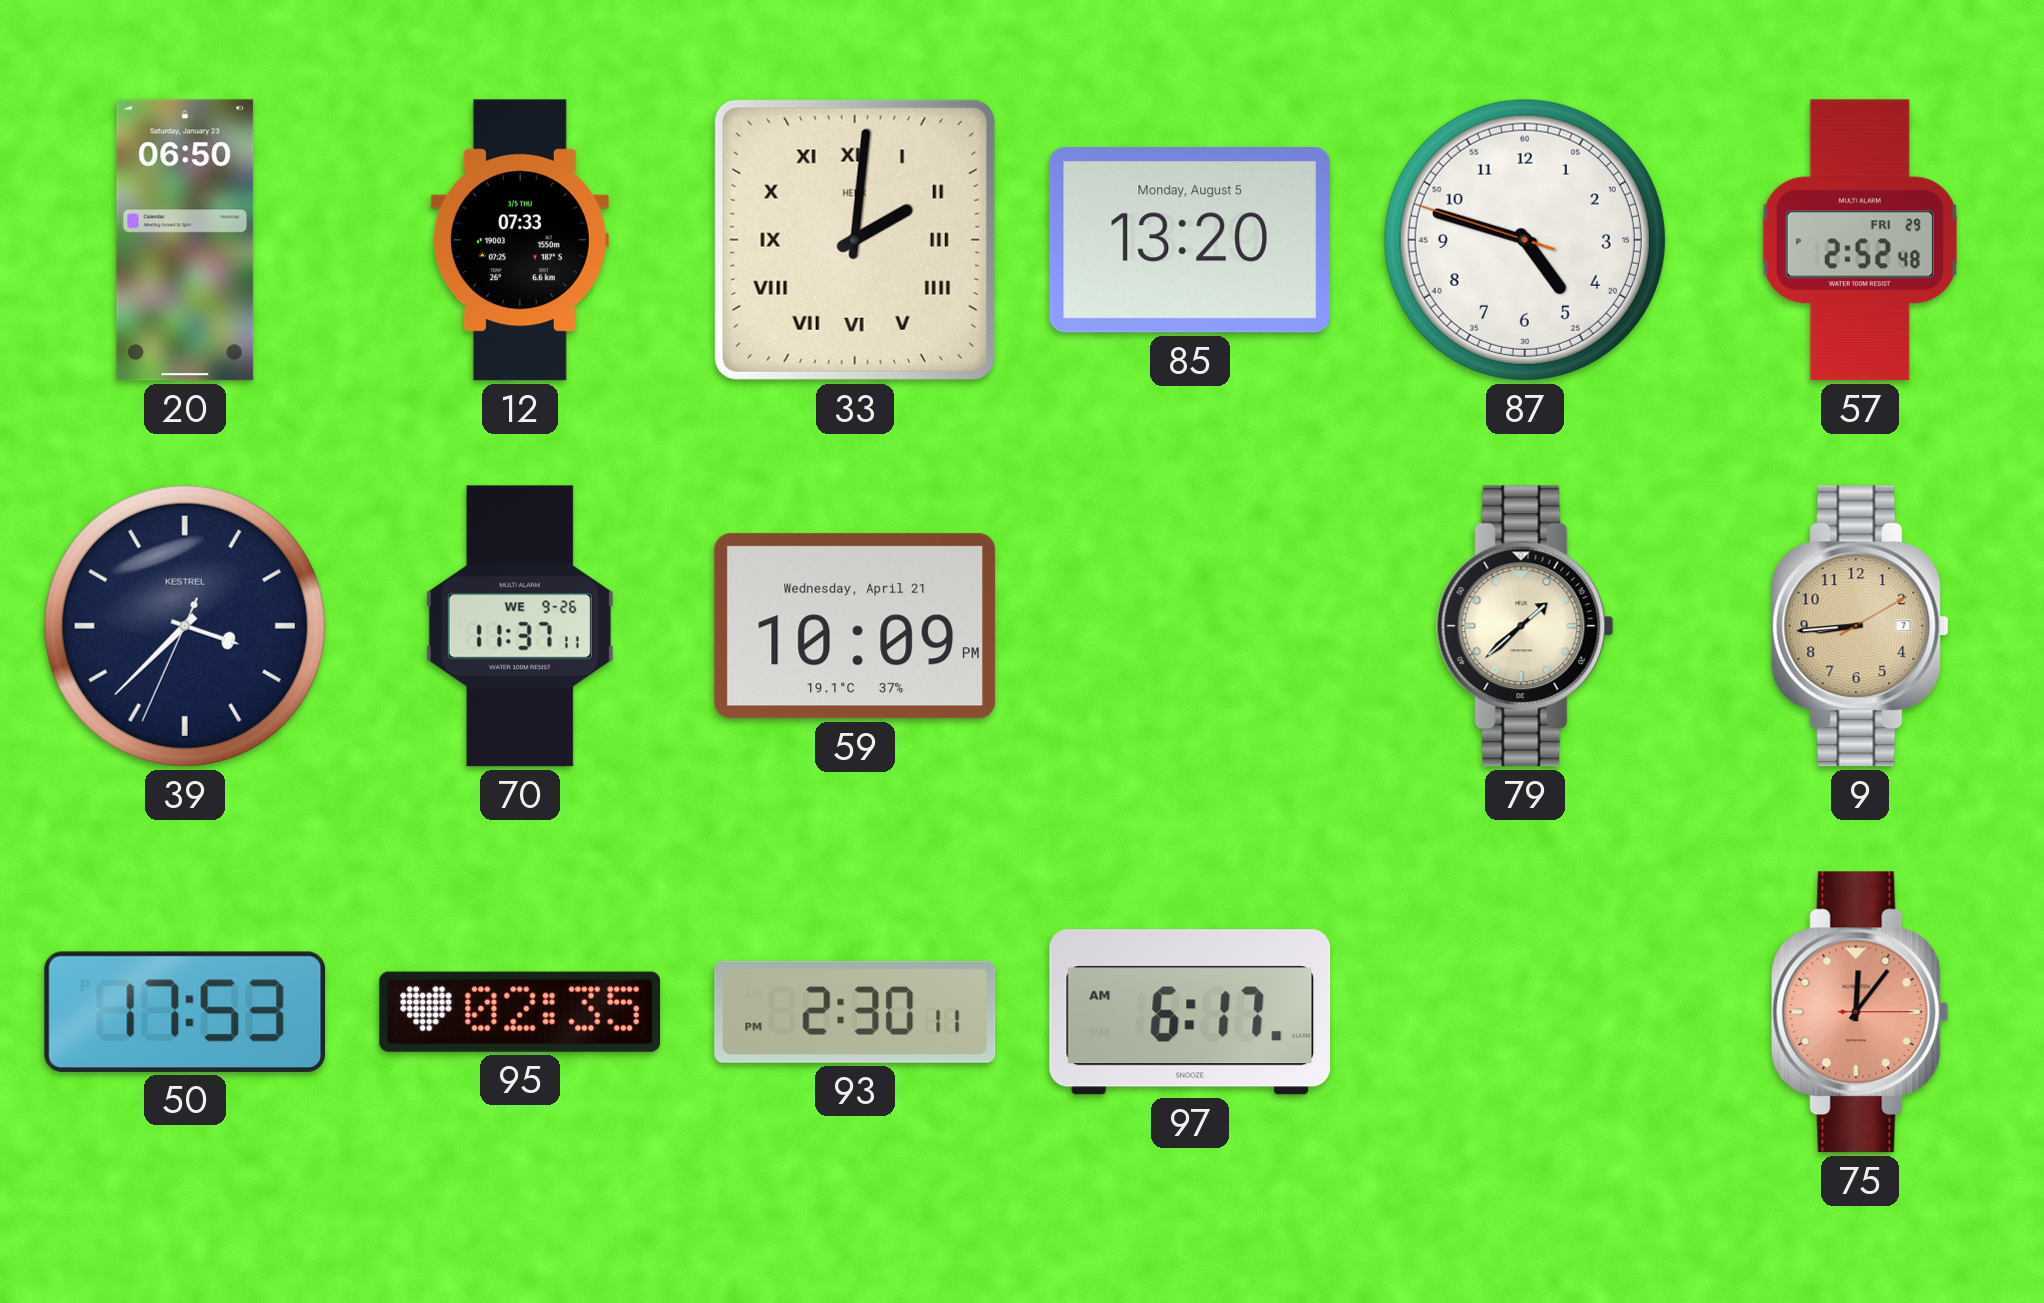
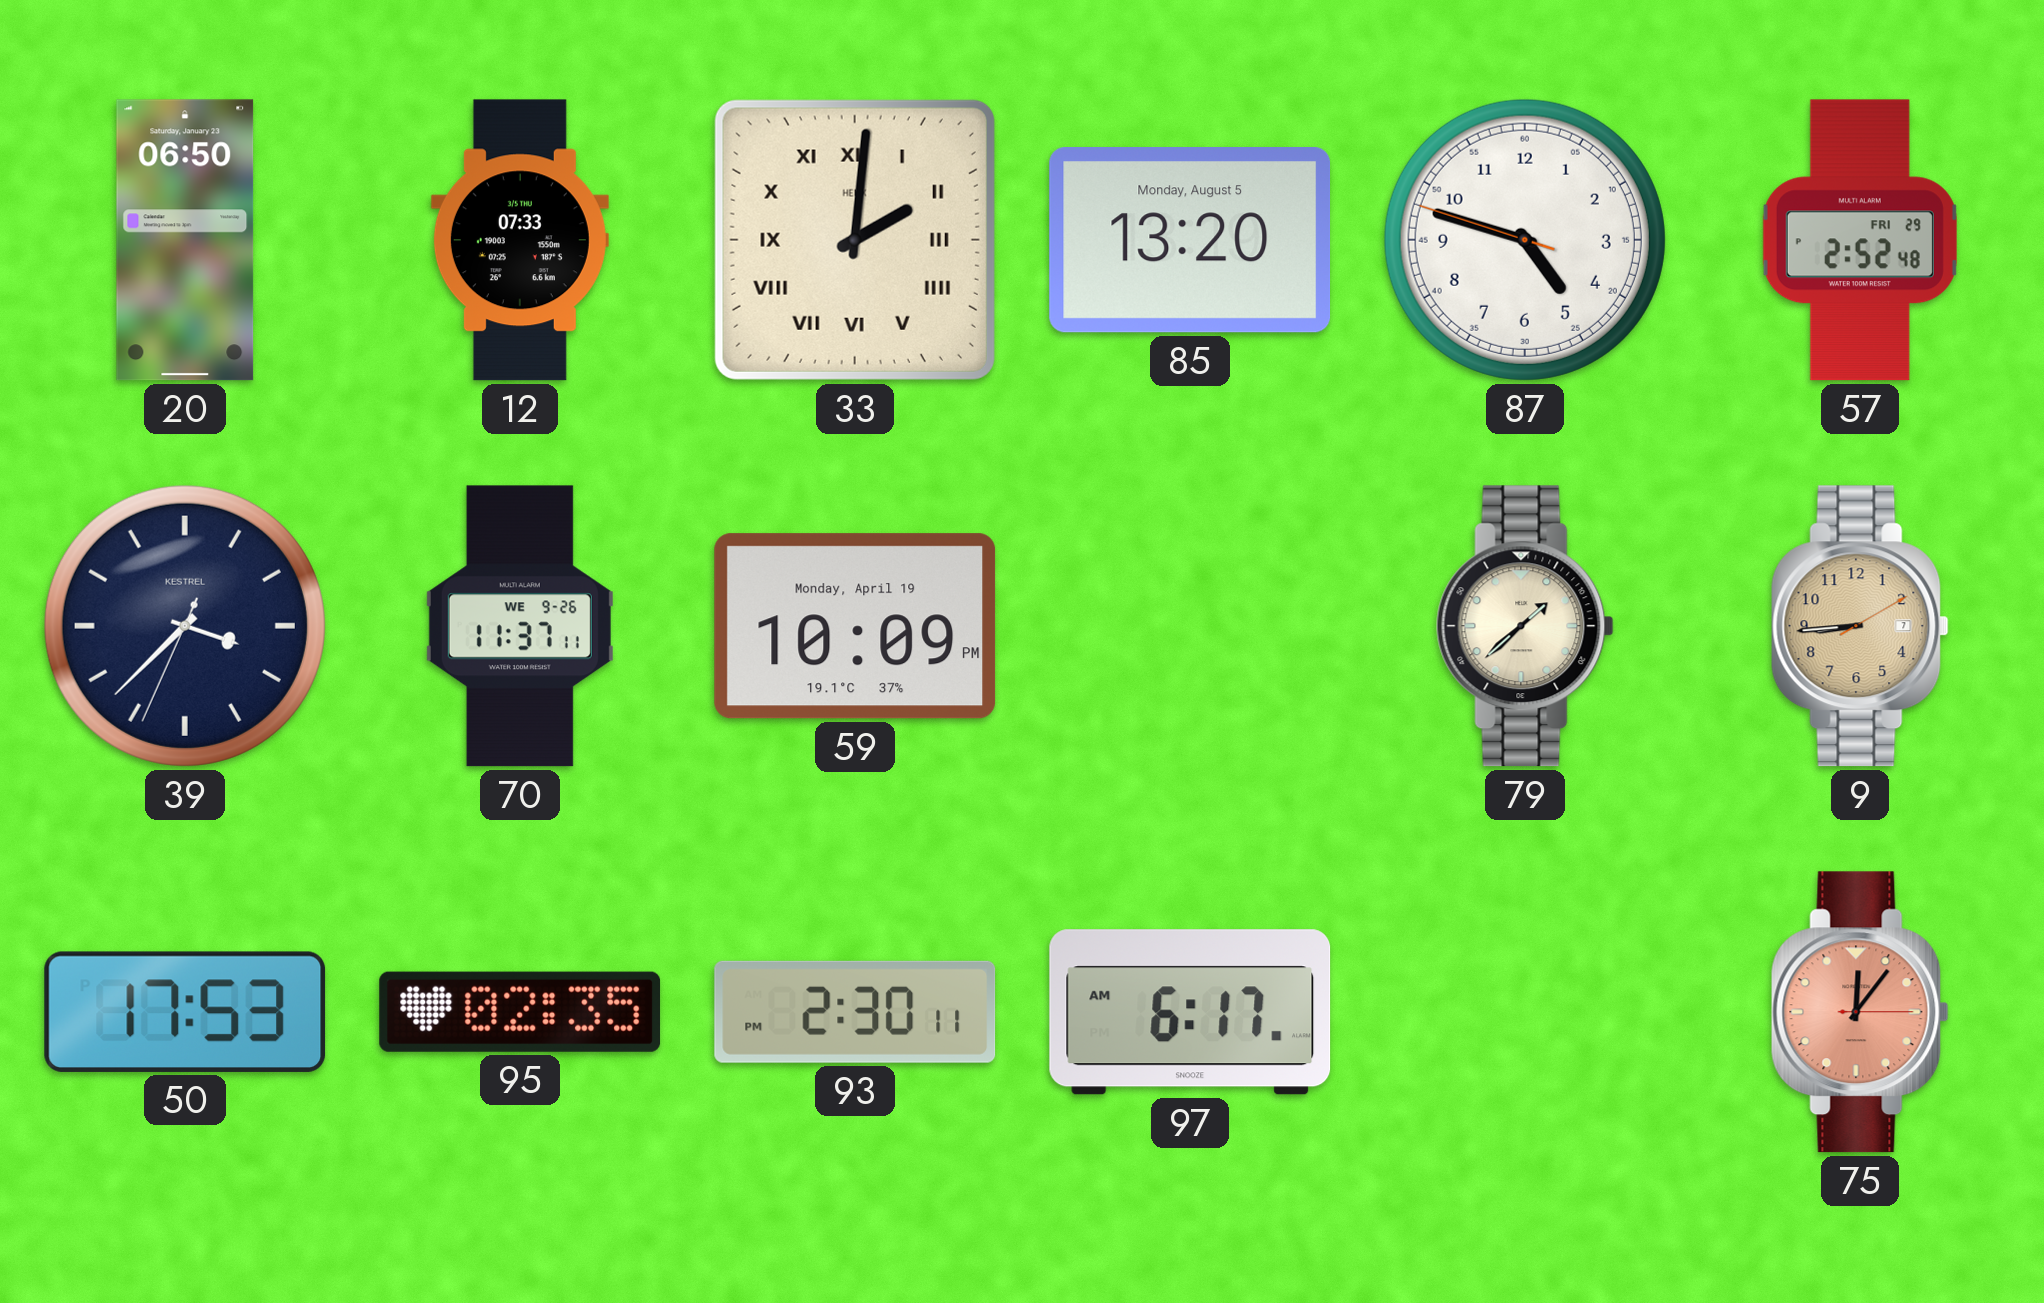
59 date: Wednesday, April 21 -> Monday, April 19 (855, 626)
